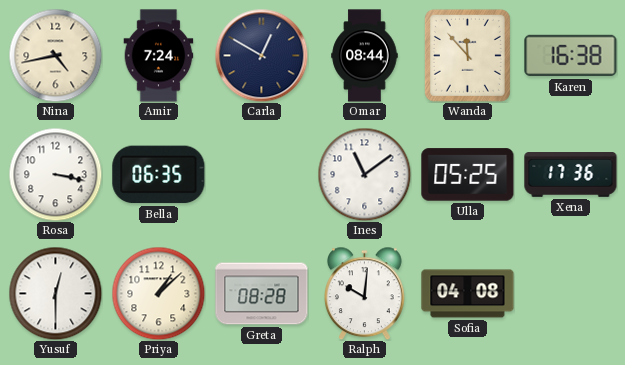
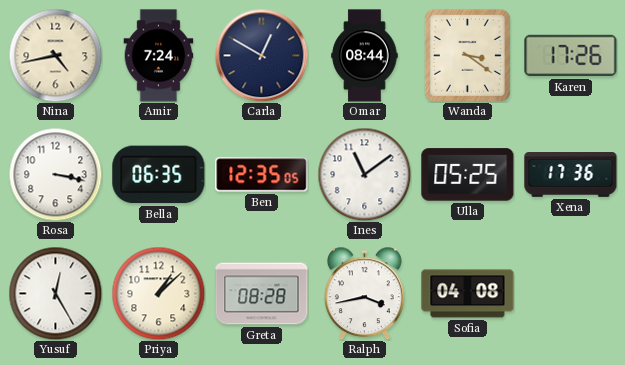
Wanda: 11:53 -> 3:21 (467, 55)
Karen: 16:38 -> 17:26 (571, 56)
Ben: none -> 12:35 (262, 175)
Yusuf: 12:30 -> 12:25 (55, 293)
Ralph: 10:01 -> 3:43 (365, 293)
